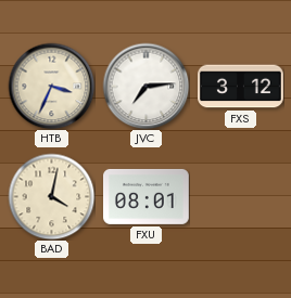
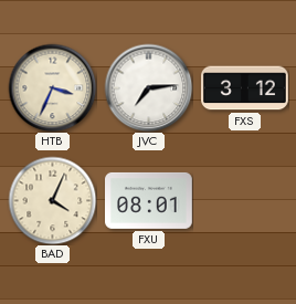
BAD: 4:02 -> 4:04 (52, 200)
